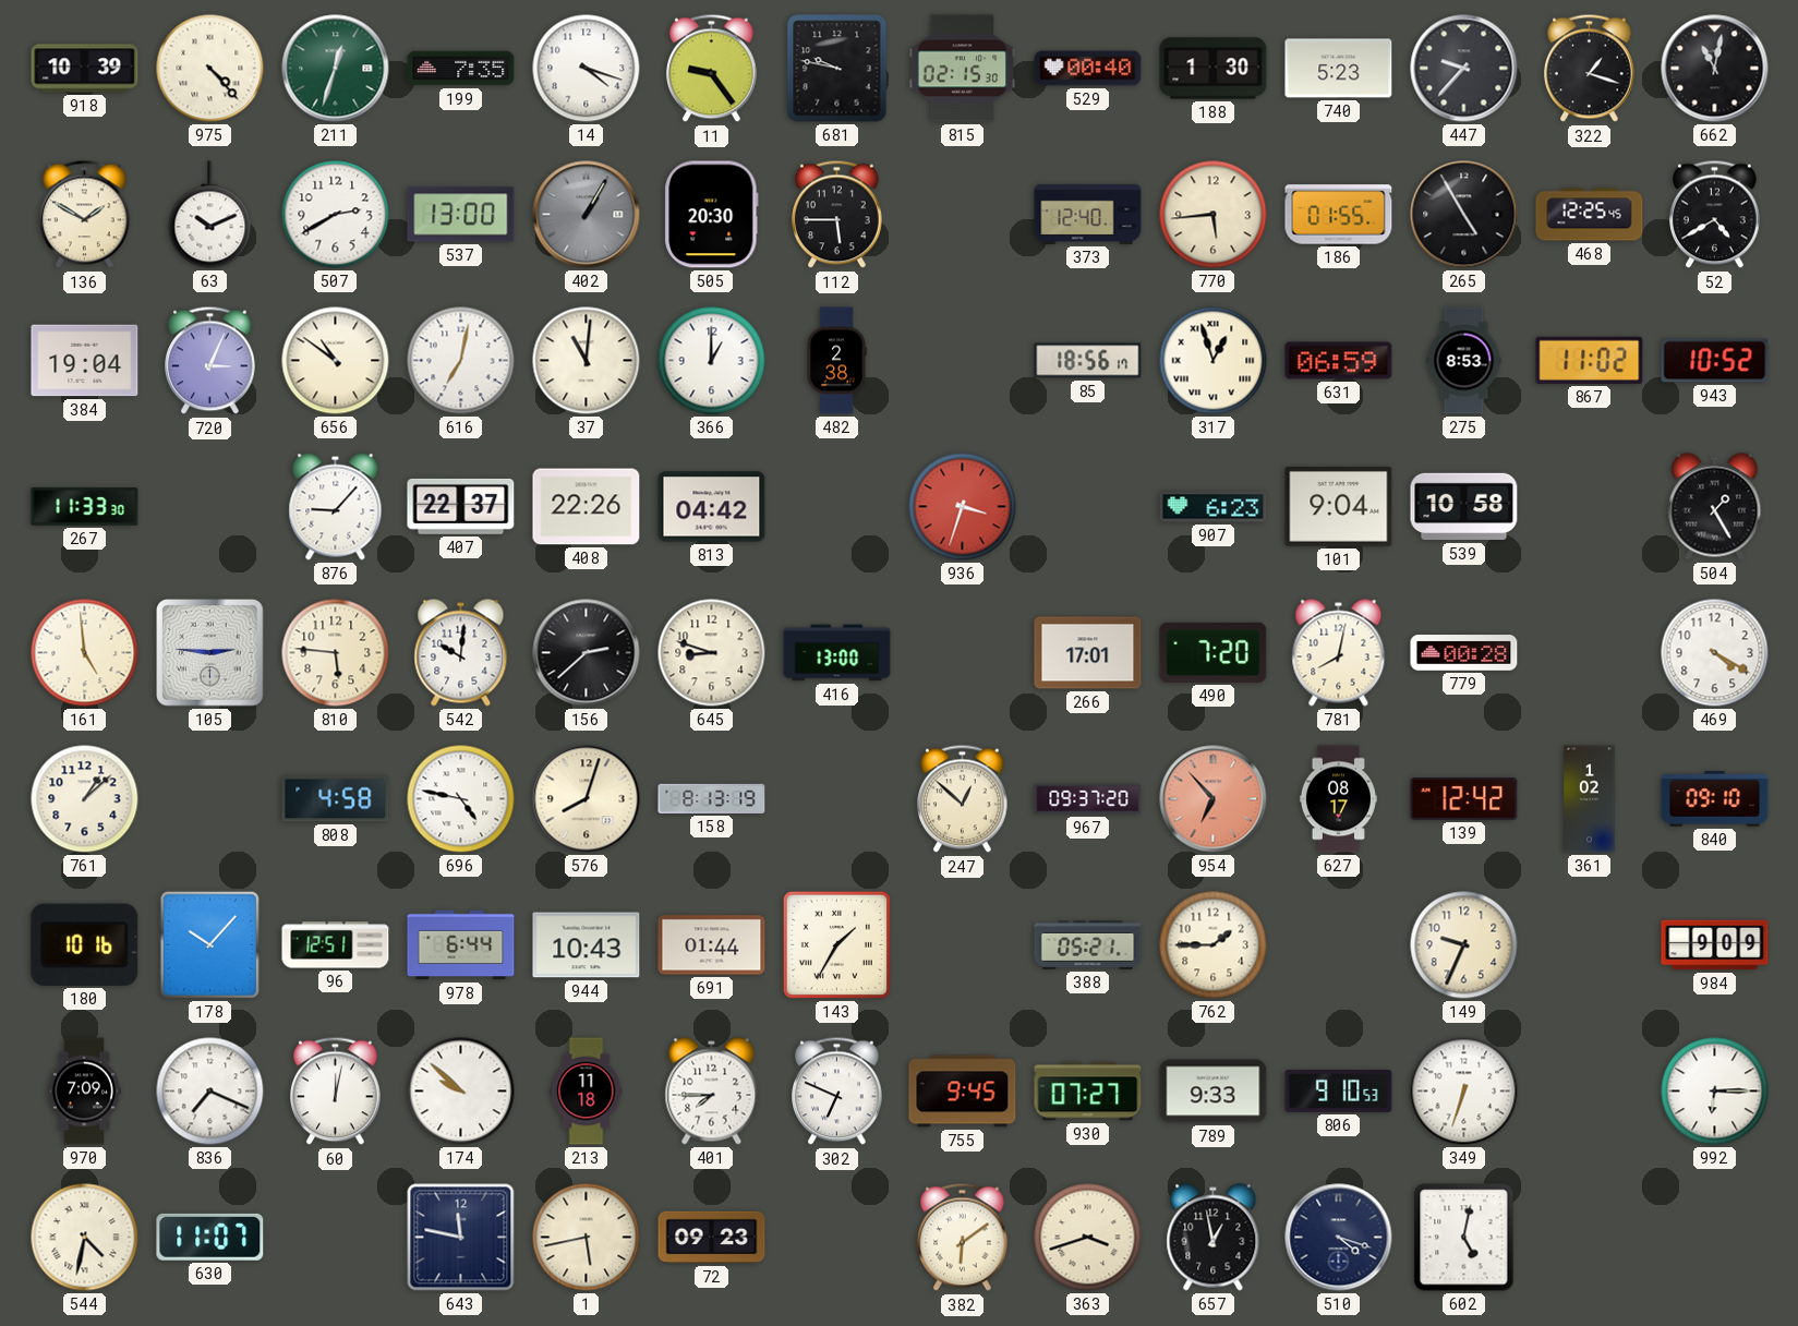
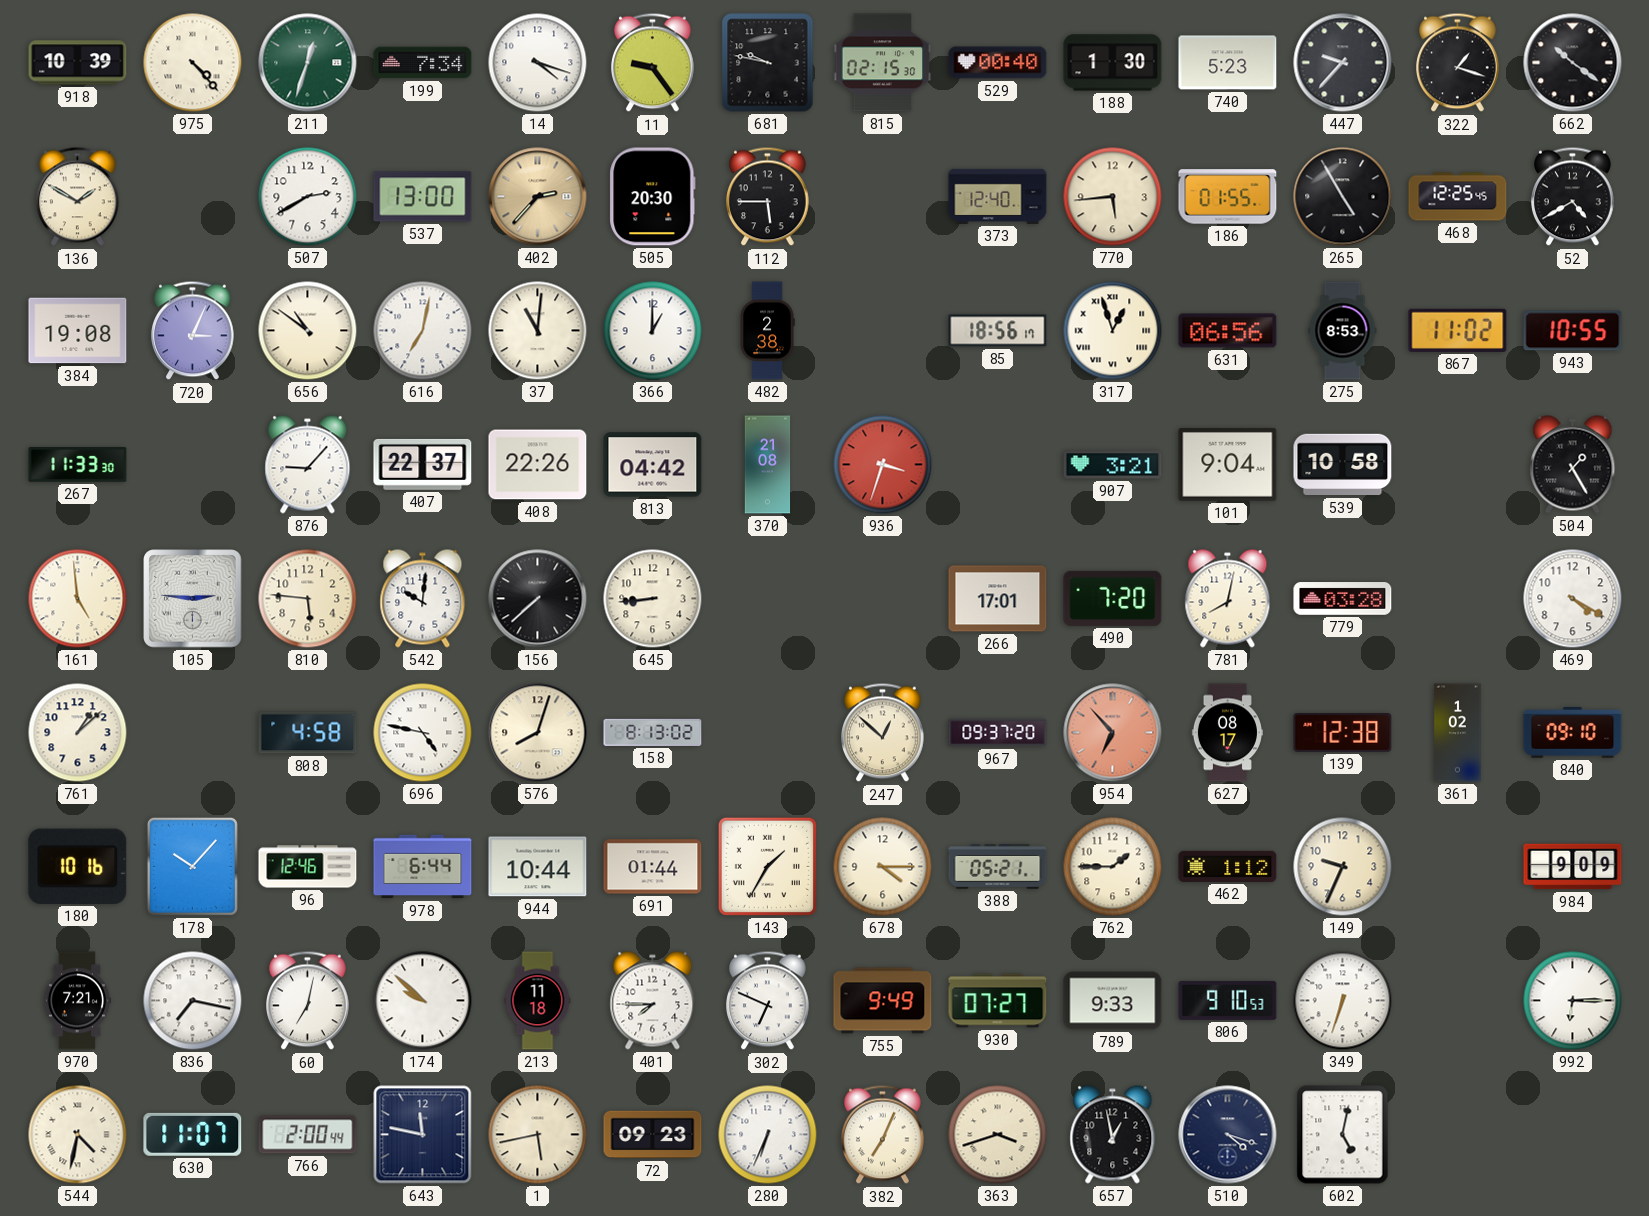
199: 7:35 -> 7:34 (423, 63)
662: 11:02 -> 10:21 (1573, 63)
63: 10:11 -> none (210, 215)
402: 1:05 -> 2:37 (538, 197)
402 dial: grey -> champagne (538, 197)
384: 19:04 -> 19:08 (78, 331)
631: 06:59 -> 06:56 (1228, 331)
943: 10:52 -> 10:55 (1573, 331)
370: none -> 21:08 (768, 465)
907: 6:23 -> 3:21 (1113, 465)
156: 2:38 -> 7:38 (538, 599)
645: 8:48 -> 8:44 (653, 599)
416: 13:00 -> none (837, 653)
779: 00:28 -> 03:28 (1343, 599)
158: 8:13:19 -> 8:13:02 (653, 732)
139: 12:42 -> 12:38 (1343, 732)
96: 12:51 -> 12:46 (308, 867)
944: 10:43 -> 10:44 (538, 867)
678: none -> 4:15 (883, 867)
462: none -> 1:12 (1228, 866)
970: 7:09 -> 7:21 (77, 1001)
836: 7:19 -> 7:17 (193, 1001)
60: 12:02 -> 7:02 (308, 1001)
755: 9:45 -> 9:49 (883, 1001)
766: none -> 2:00 (308, 1135)
280: none -> 6:34 (768, 1135)
382: 6:09 -> 7:04 (883, 1135)
